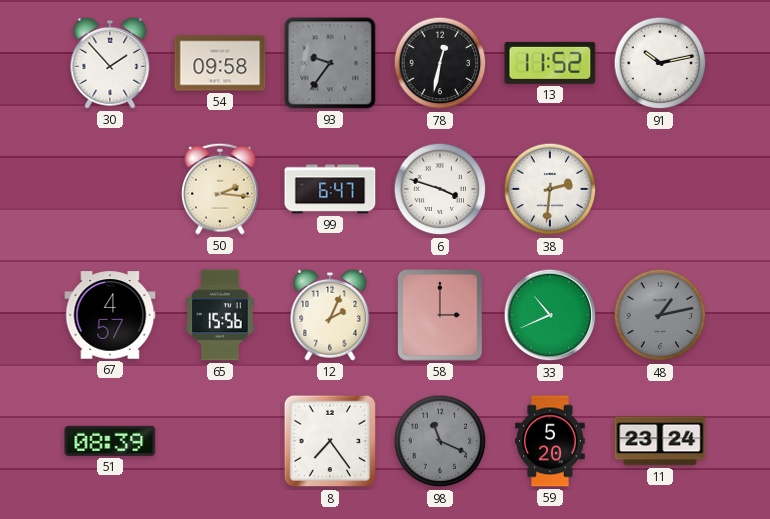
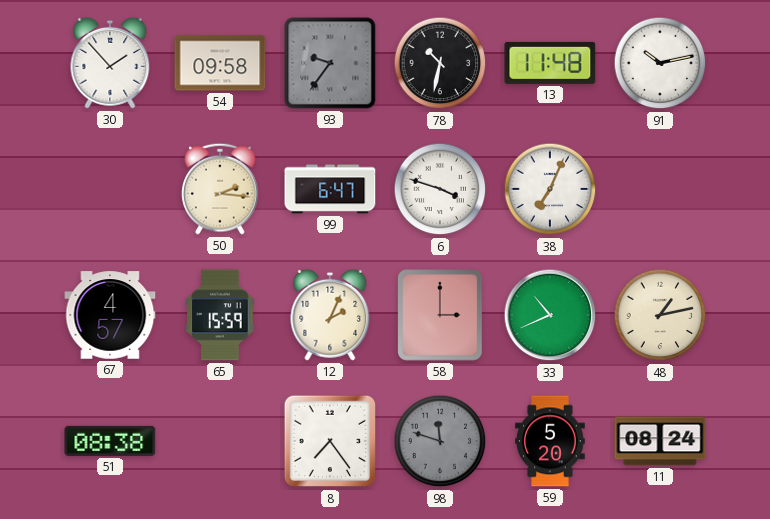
78: 12:32 -> 10:32 (440, 63)
13: 11:52 -> 11:48 (550, 63)
38: 2:31 -> 7:04 (550, 189)
65: 15:56 -> 15:59 (220, 315)
48 dial: grey -> cream (660, 315)
51: 08:39 -> 08:38 (110, 441)
98: 11:19 -> 11:48 (440, 441)
11: 23:24 -> 08:24 (660, 441)
